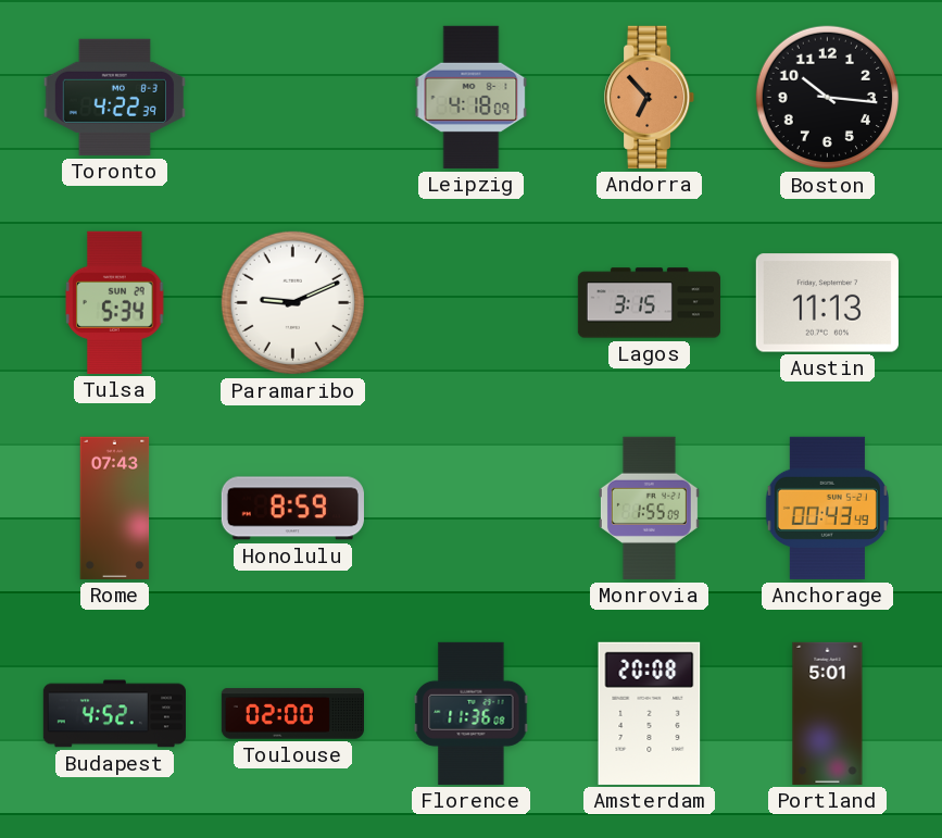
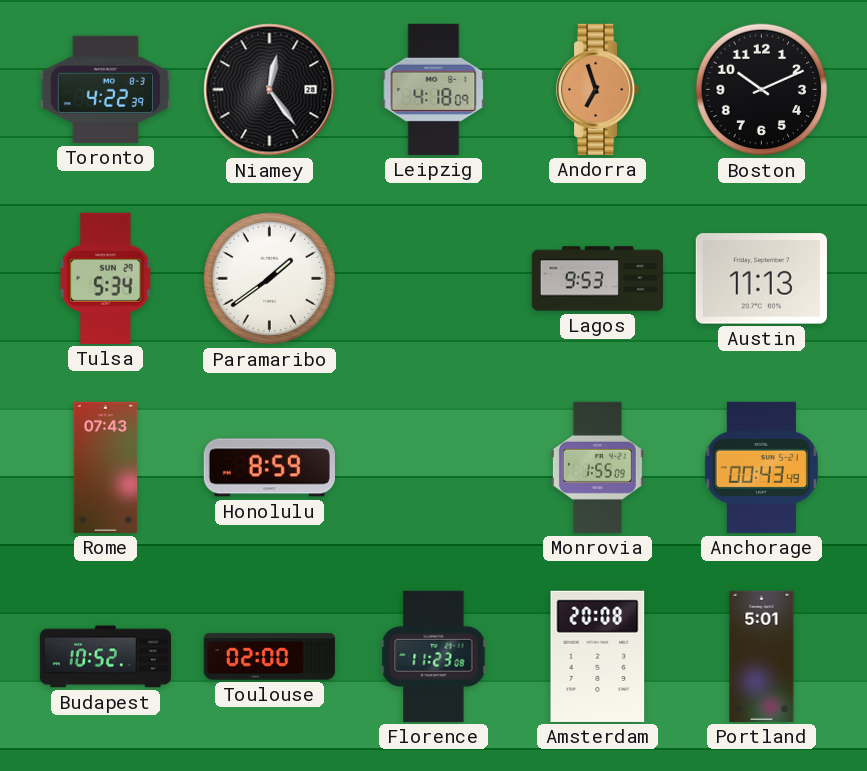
Niamey: none -> 12:24 (270, 90)
Andorra: 6:53 -> 6:57 (598, 89)
Boston: 10:16 -> 10:11 (762, 90)
Paramaribo: 9:11 -> 1:39 (270, 279)
Lagos: 3:15 -> 9:53 (597, 279)
Budapest: 4:52 -> 10:52 (105, 657)
Florence: 11:36 -> 11:23 (434, 656)
